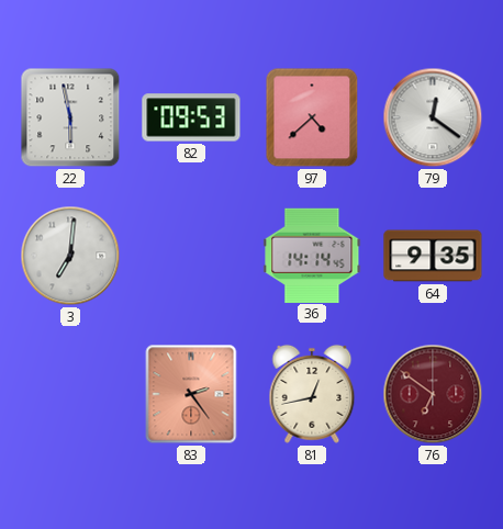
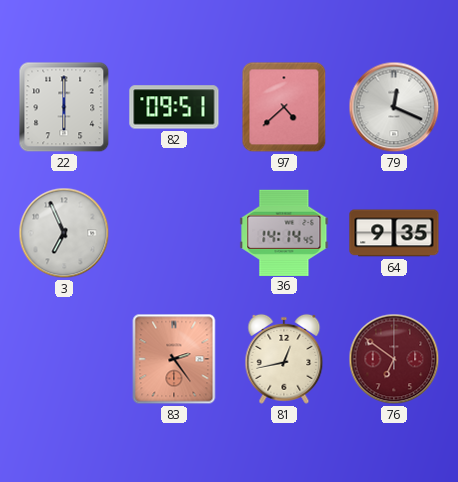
22: 5:58 -> 6:00 (64, 107)
82: 09:53 -> 09:51 (174, 107)
79: 12:21 -> 12:19 (394, 107)
3: 7:01 -> 6:56 (64, 233)
